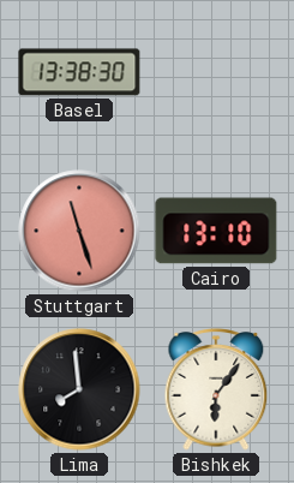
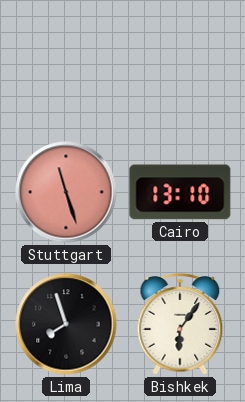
Basel: 13:38 -> none (79, 72)
Lima: 7:59 -> 7:57 (66, 324)
